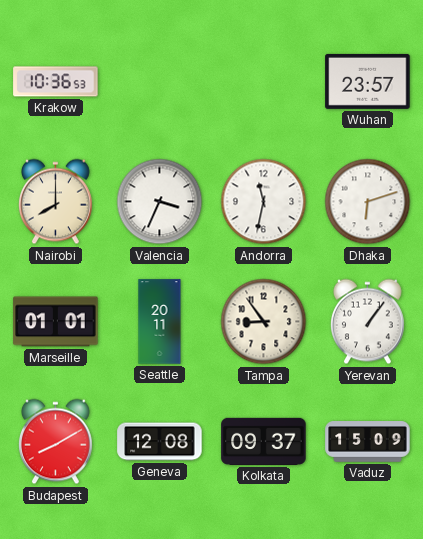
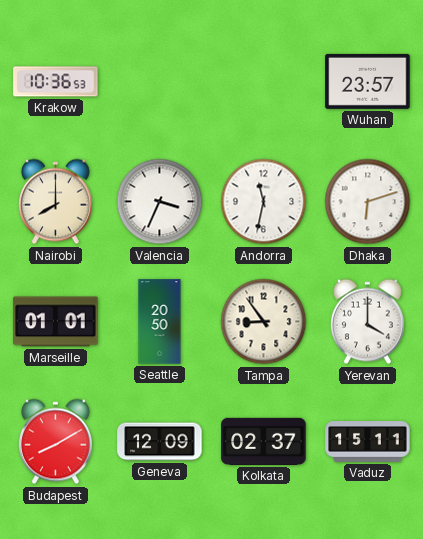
Seattle: 20:11 -> 20:50 (160, 322)
Yerevan: 1:06 -> 4:00 (367, 322)
Geneva: 12:08 -> 12:09 (160, 442)
Kolkata: 09:37 -> 02:37 (264, 441)
Vaduz: 15:09 -> 15:11 (368, 442)
